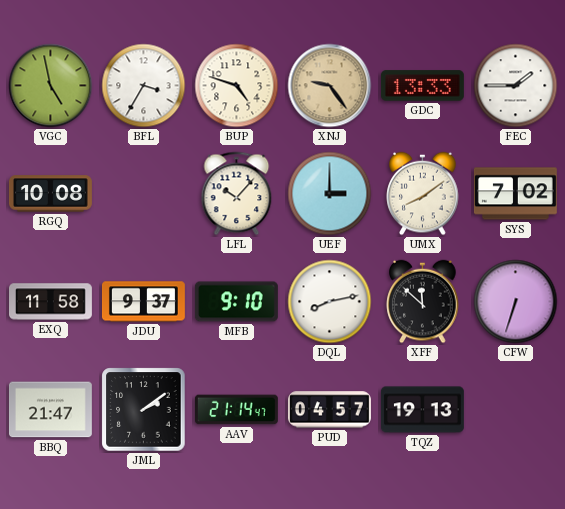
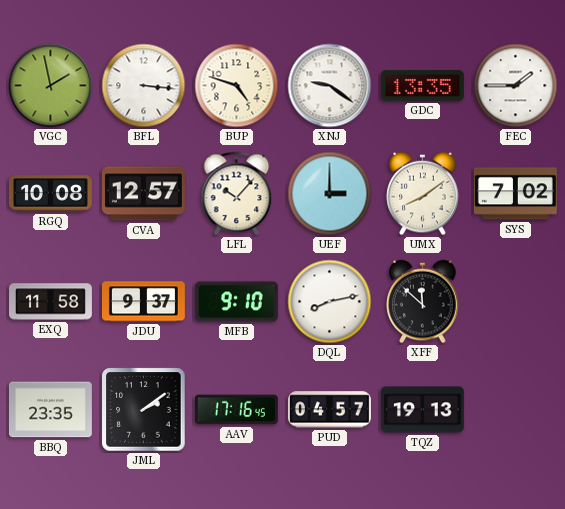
VGC: 4:58 -> 1:58 (51, 86)
BFL: 3:35 -> 3:16 (144, 86)
XNJ: 9:24 -> 9:21 (330, 86)
XNJ dial: champagne -> white (330, 86)
GDC: 13:33 -> 13:35 (422, 86)
CVA: none -> 12:57 (143, 194)
CFW: 6:33 -> none (516, 302)
BBQ: 21:47 -> 23:35 (50, 410)
AAV: 21:14 -> 17:16 (236, 410)
